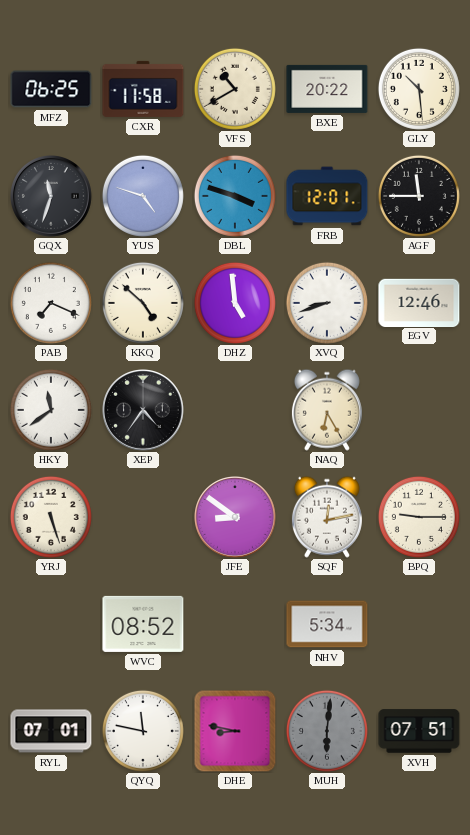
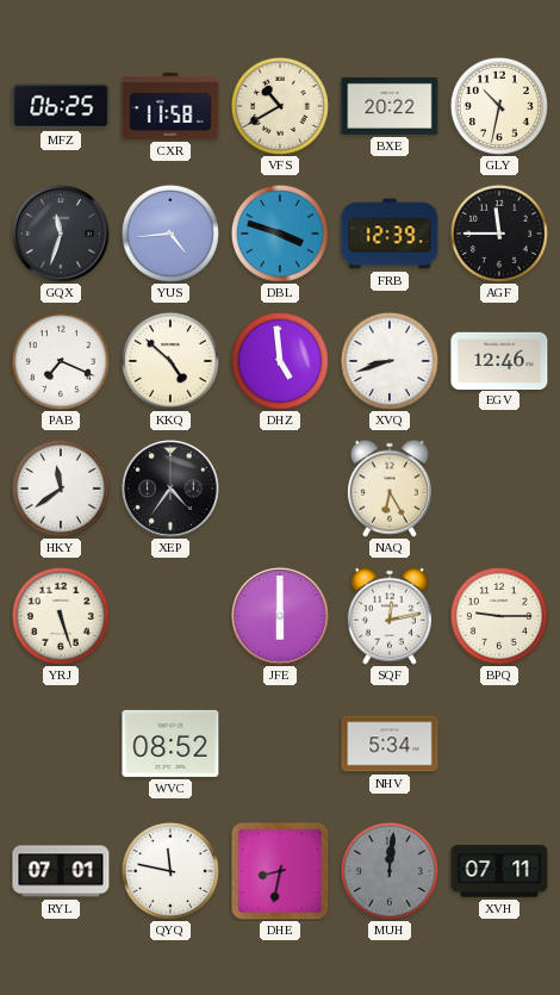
GLY: 10:29 -> 10:32 (499, 106)
YUS: 4:48 -> 4:44 (170, 234)
FRB: 12:01 -> 12:39 (390, 234)
JFE: 8:51 -> 6:00 (281, 617)
DHE: 8:47 -> 8:32 (280, 871)
MUH: 6:01 -> 12:01 (390, 871)
XVH: 07:51 -> 07:11 (499, 871)
